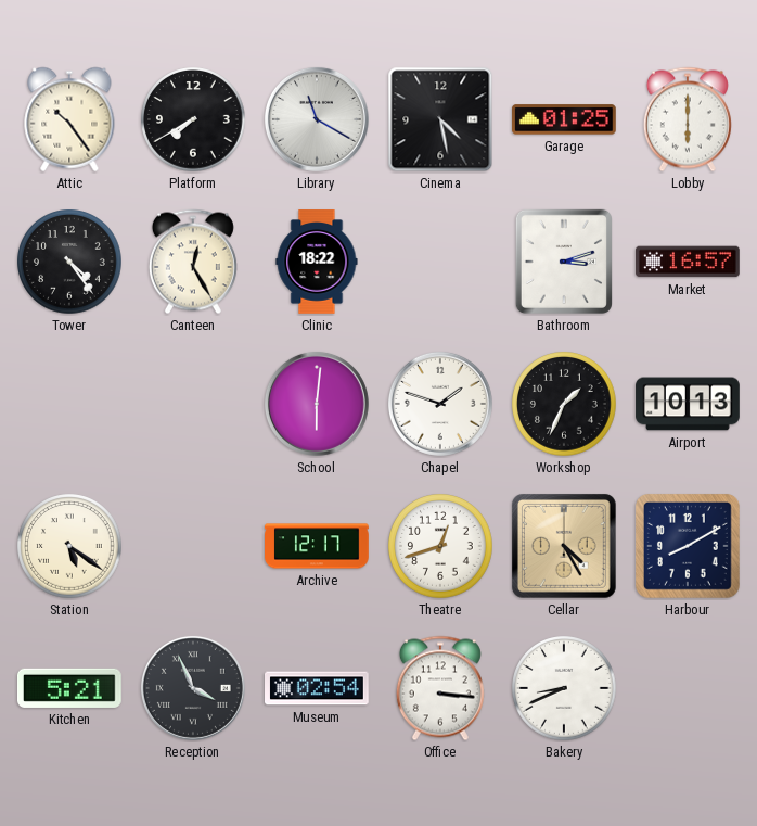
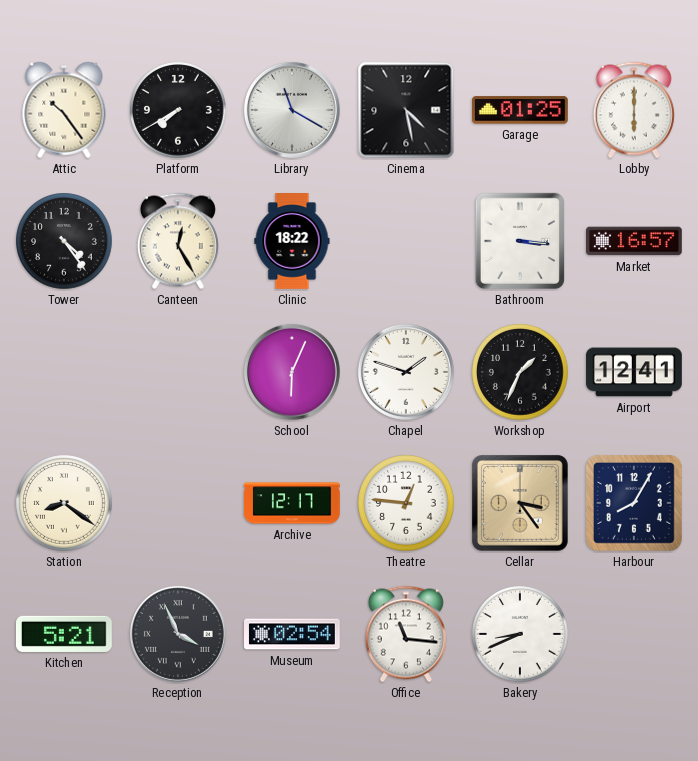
Bathroom: 3:12 -> 3:16 (520, 241)
School: 6:01 -> 6:04 (292, 372)
Airport: 10:13 -> 12:41 (634, 372)
Station: 5:21 -> 8:21 (64, 503)
Theatre: 12:42 -> 12:46 (406, 503)
Cellar: 4:25 -> 3:24 (520, 503)
Harbour: 8:10 -> 8:05 (634, 503)
Office: 3:16 -> 11:16 (406, 634)
